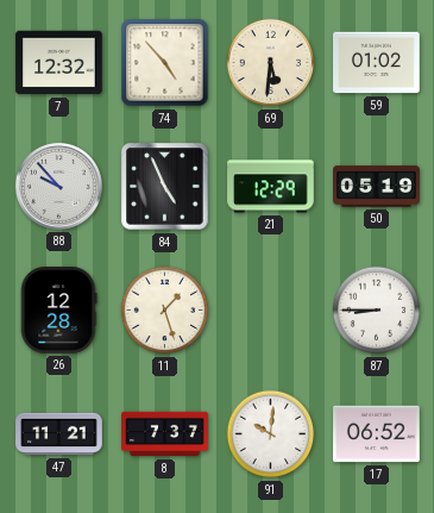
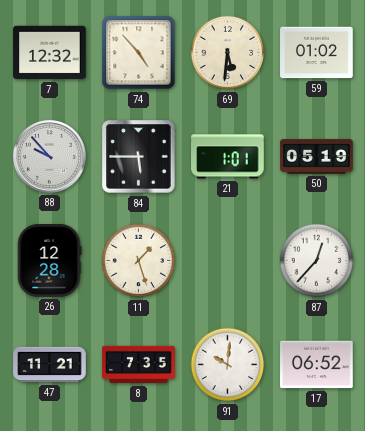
84: 4:56 -> 5:45 (139, 157)
21: 12:29 -> 1:01 (228, 157)
87: 8:45 -> 12:37 (317, 261)
8: 7:37 -> 7:35 (139, 365)
